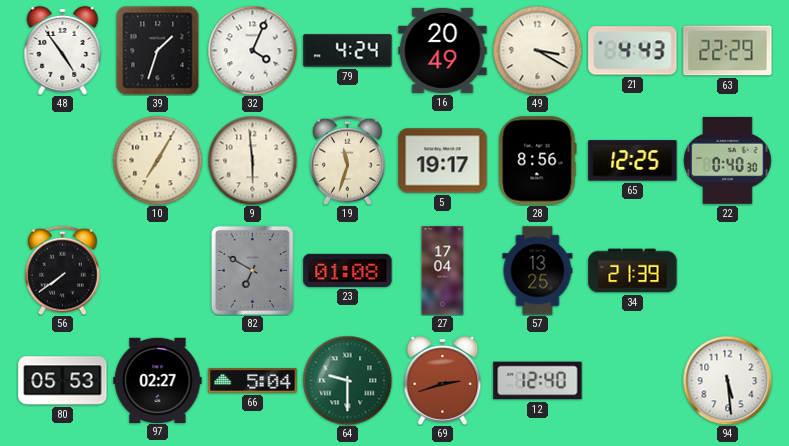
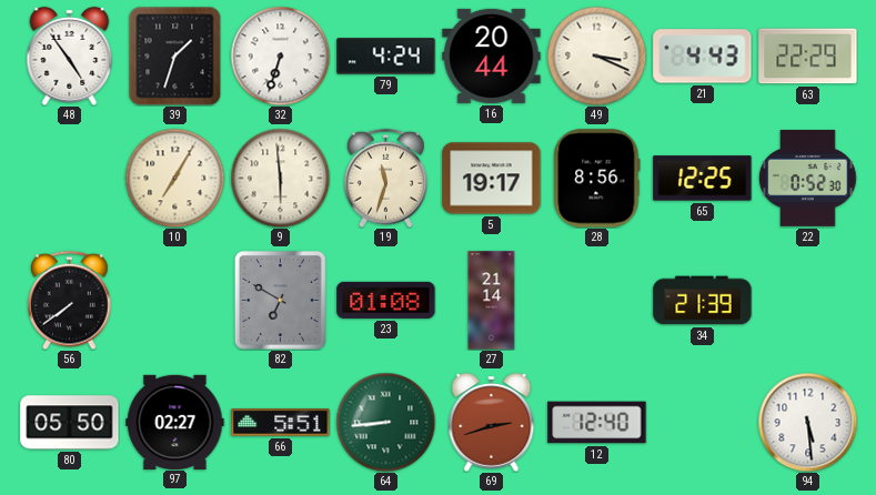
32: 4:04 -> 6:33 (280, 55)
16: 20:49 -> 20:44 (492, 55)
49: 3:20 -> 3:19 (596, 55)
22: 0:40 -> 0:52 (808, 178)
27: 17:04 -> 21:14 (492, 301)
57: 13:25 -> none (538, 271)
80: 05:53 -> 05:50 (70, 423)
66: 5:04 -> 5:51 (281, 423)
64: 9:30 -> 8:44 (385, 422)
